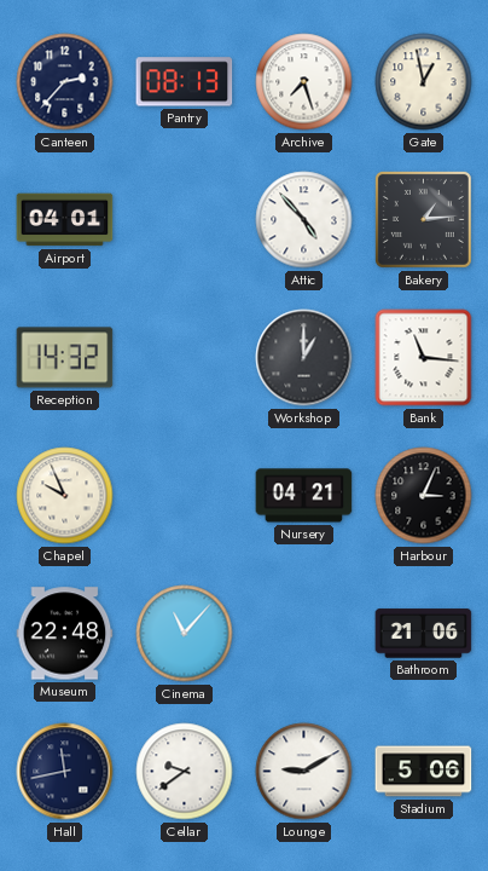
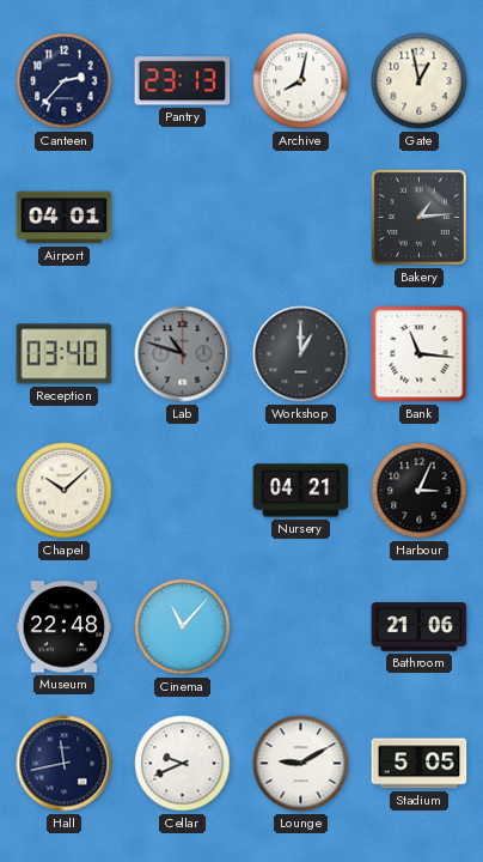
Pantry: 08:13 -> 23:13 (183, 81)
Archive: 7:27 -> 8:02 (301, 81)
Attic: 4:53 -> none (304, 220)
Reception: 14:32 -> 03:40 (65, 354)
Lab: none -> 10:48 (183, 354)
Chapel: 9:56 -> 10:08 (65, 491)
Cellar: 9:39 -> 9:41 (183, 764)
Stadium: 5:06 -> 5:05 (420, 764)
